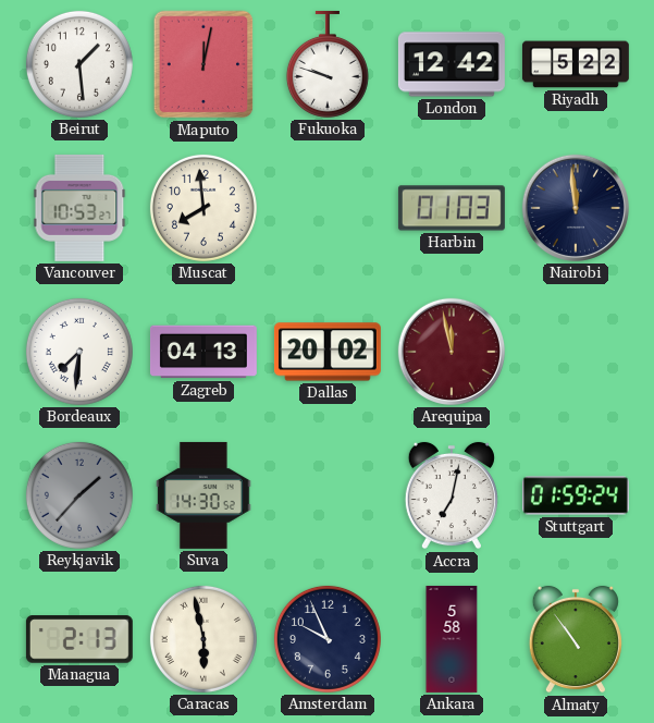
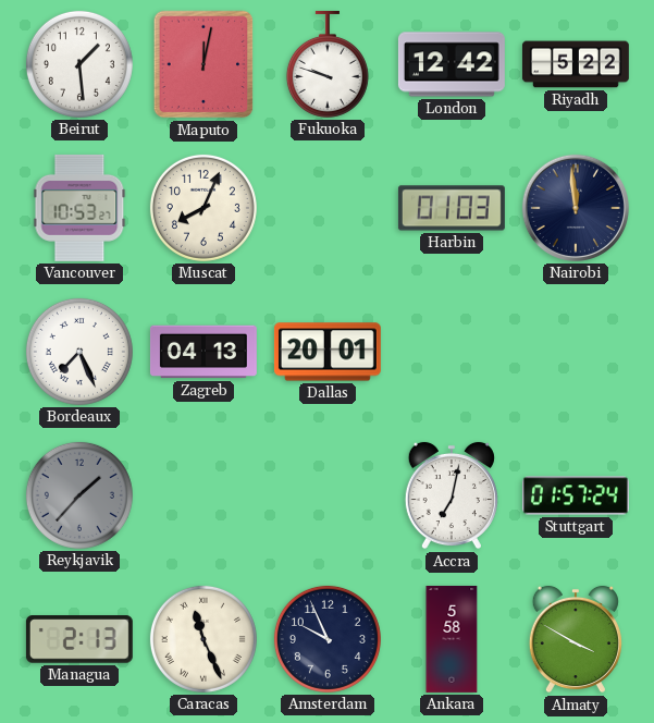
Muscat: 7:59 -> 8:04 (203, 208)
Bordeaux: 7:31 -> 7:26 (79, 352)
Dallas: 20:02 -> 20:01 (328, 352)
Arequipa: 11:58 -> none (452, 352)
Suva: 14:30 -> none (203, 495)
Stuttgart: 01:59 -> 01:57 (576, 495)
Caracas: 5:58 -> 11:26 (203, 639)
Almaty: 10:54 -> 3:50 (576, 639)
